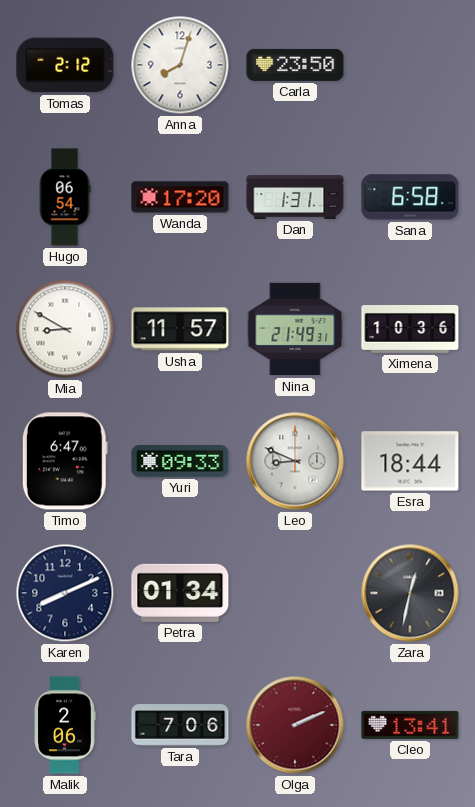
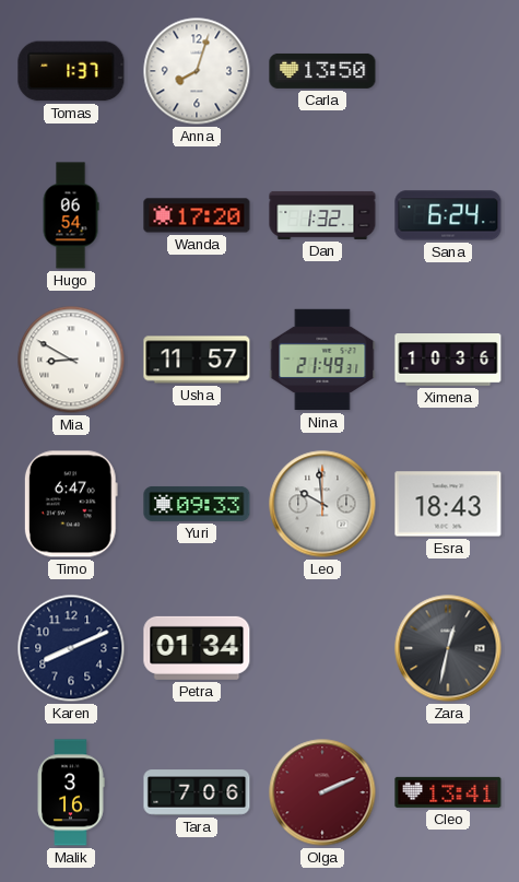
Tomas: 2:12 -> 1:37 (71, 71)
Carla: 23:50 -> 13:50 (322, 71)
Dan: 1:31 -> 1:32 (322, 215)
Sana: 6:58 -> 6:24 (448, 215)
Leo: 8:49 -> 9:59 (322, 504)
Esra: 18:44 -> 18:43 (448, 504)
Malik: 2:06 -> 3:16 (71, 792)
